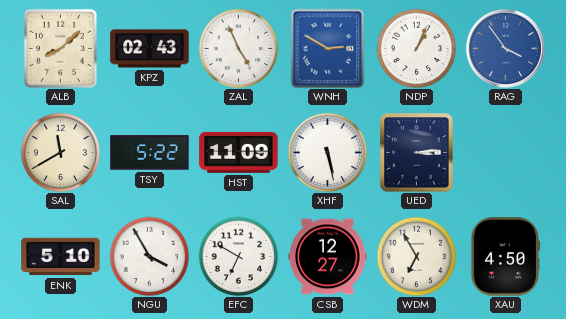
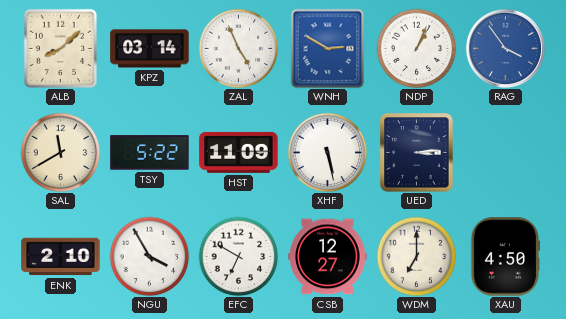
KPZ: 02:43 -> 03:14 (150, 49)
ENK: 5:10 -> 2:10 (61, 257)
WDM: 6:55 -> 7:00 (416, 256)
